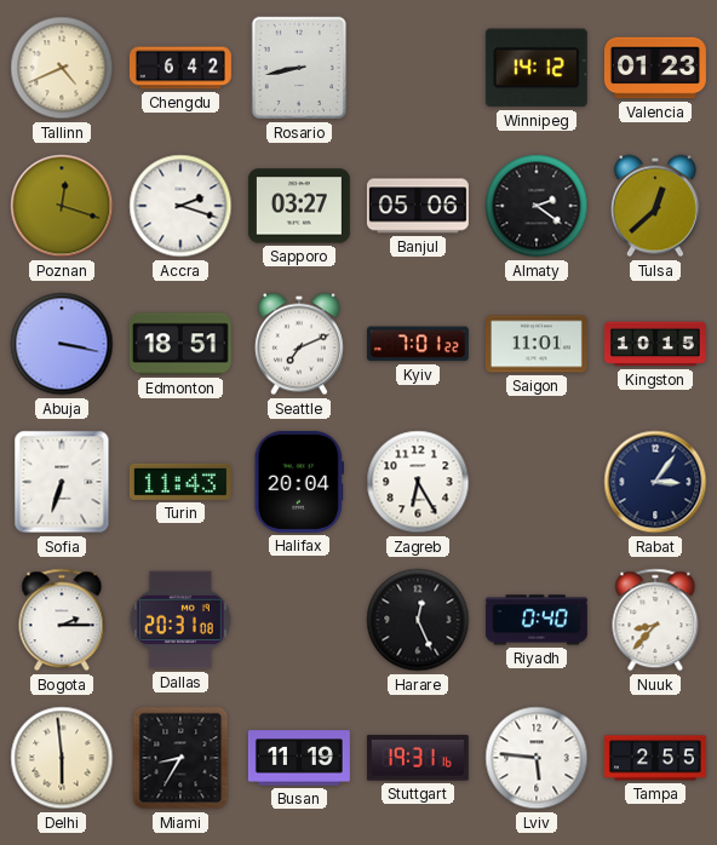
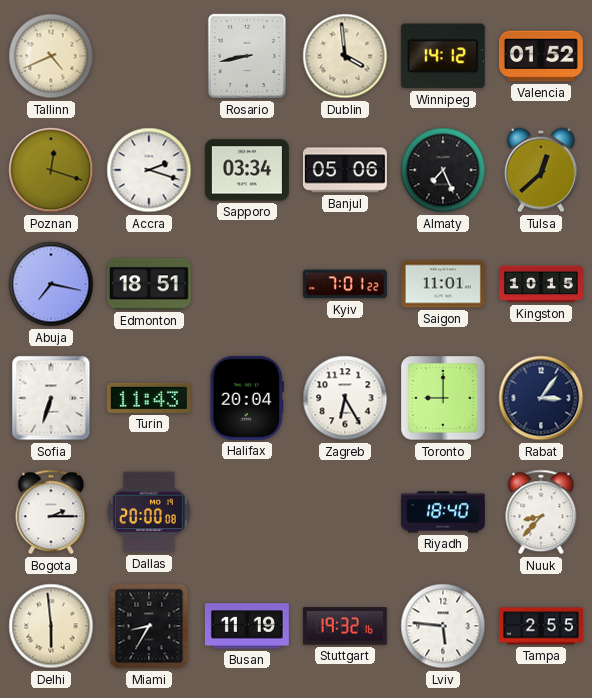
Chengdu: 6:42 -> none (180, 68)
Dublin: none -> 3:59 (345, 56)
Valencia: 01:23 -> 01:52 (541, 56)
Sapporo: 03:27 -> 03:34 (247, 170)
Almaty: 2:21 -> 7:26 (443, 170)
Abuja: 3:17 -> 7:17 (51, 284)
Seattle: 7:11 -> none (299, 344)
Toronto: none -> 9:00 (443, 398)
Dallas: 20:31 -> 20:00 (149, 512)
Harare: 12:26 -> none (418, 620)
Riyadh: 0:40 -> 18:40 (443, 512)
Stuttgart: 19:31 -> 19:32 (345, 626)
